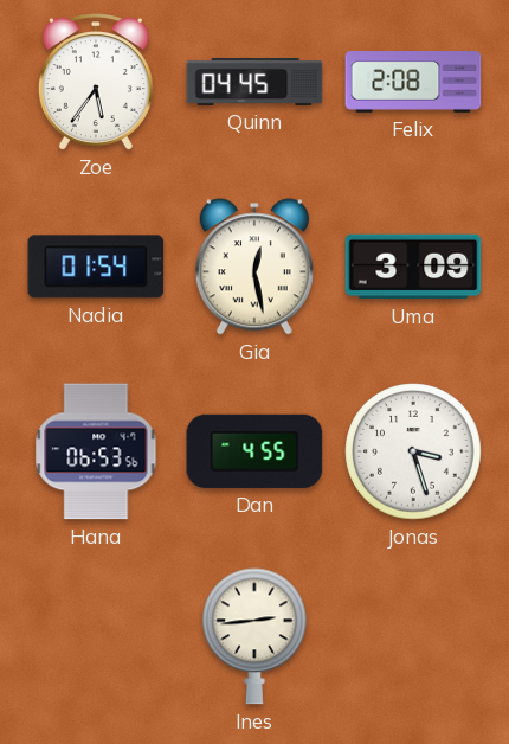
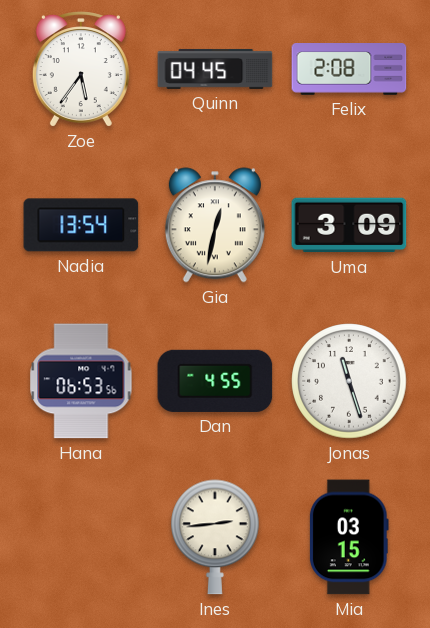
Nadia: 01:54 -> 13:54 (81, 225)
Gia: 12:28 -> 12:32 (215, 225)
Jonas: 3:27 -> 11:27 (349, 381)
Mia: none -> 03:15 (349, 537)
